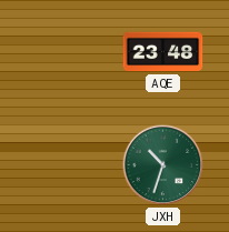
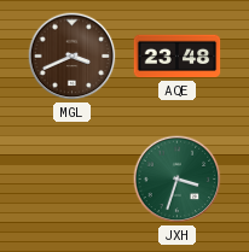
MGL: none -> 3:41 (73, 57)
JXH: 10:33 -> 3:33 (178, 180)
